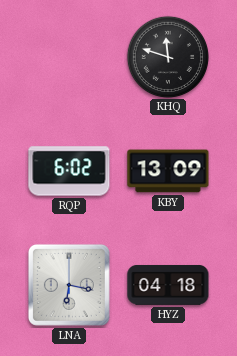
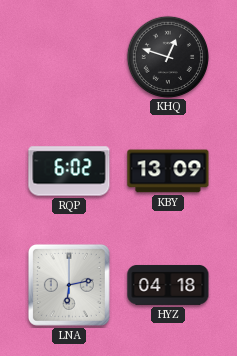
KHQ: 11:48 -> 12:48 (167, 56)
LNA: 6:17 -> 6:13 (69, 285)
